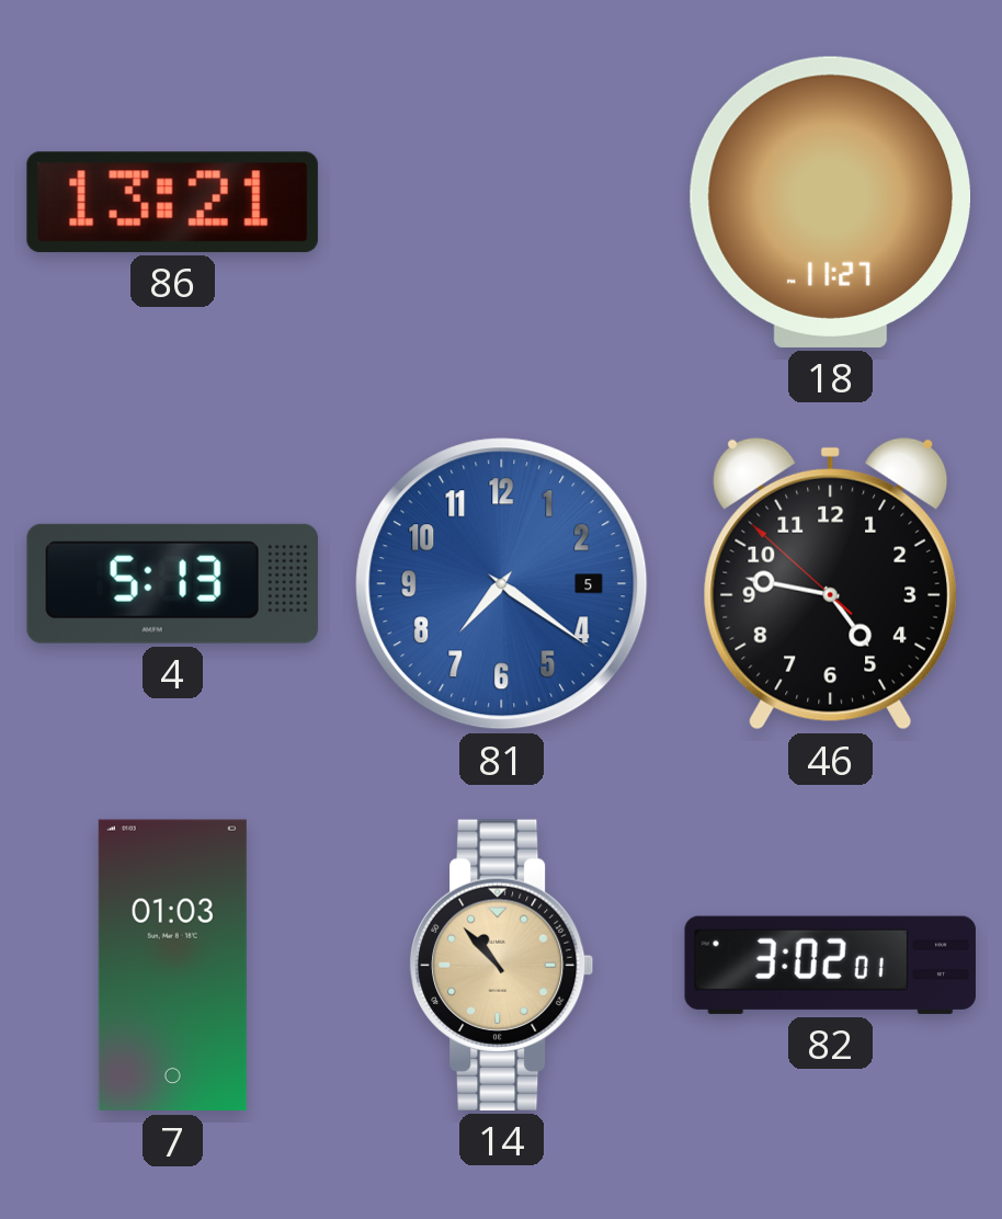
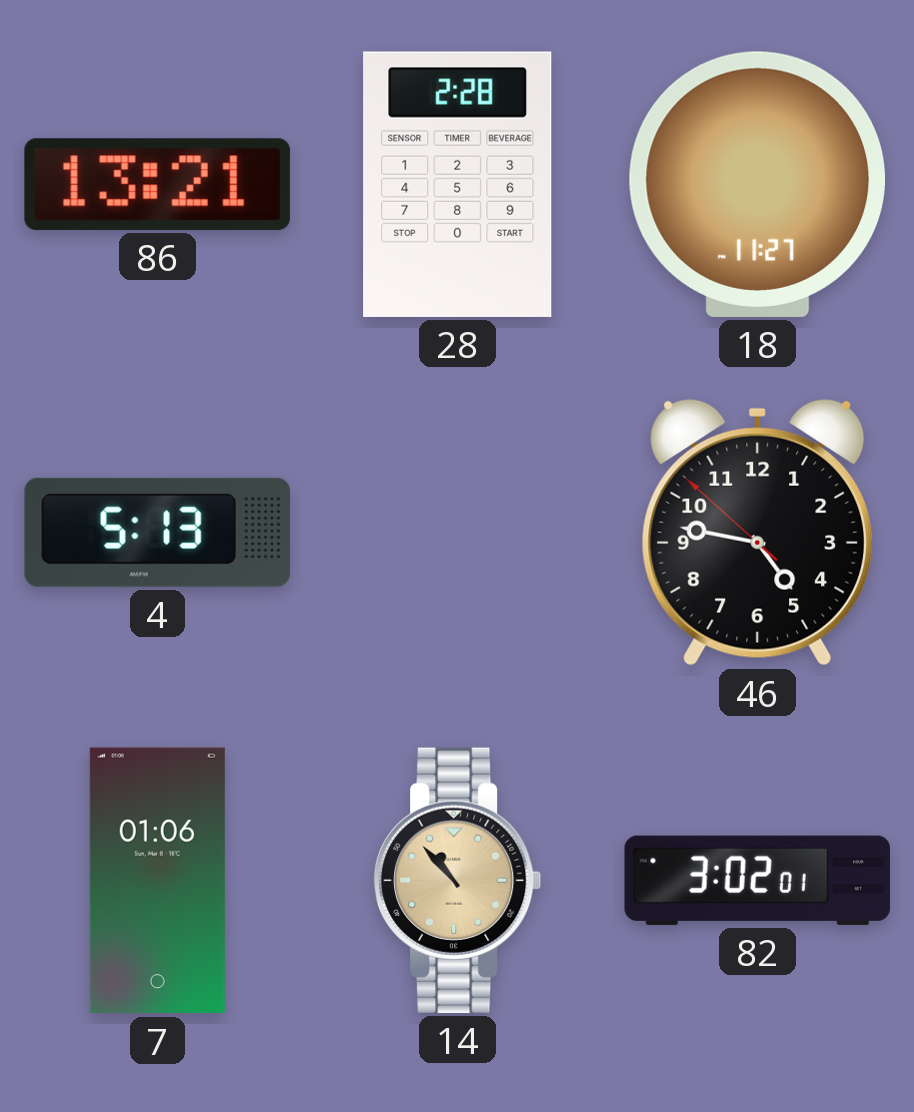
28: none -> 2:28 (458, 184)
81: 7:21 -> none (502, 584)
7: 01:03 -> 01:06 (157, 881)
